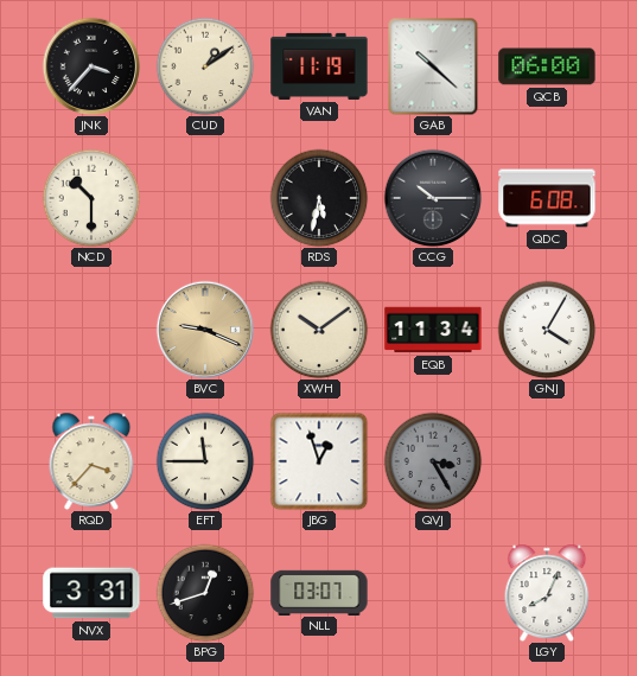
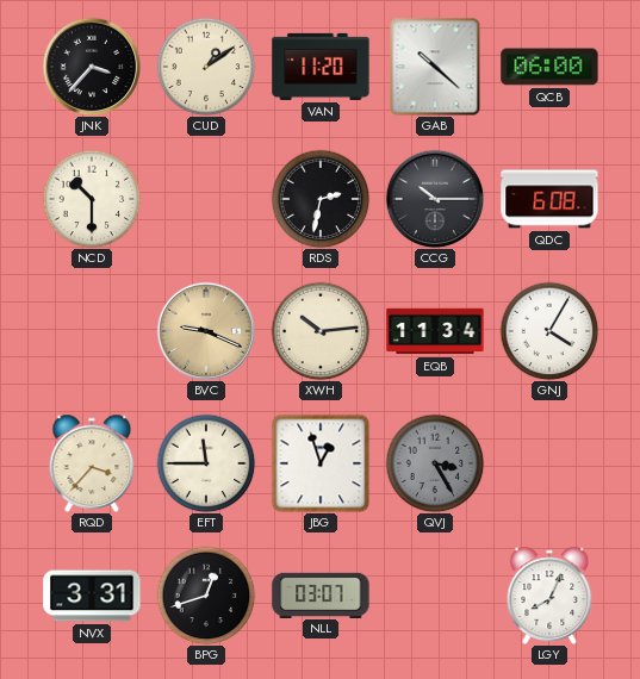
VAN: 11:19 -> 11:20 (321, 67)
RDS: 5:32 -> 2:32 (321, 199)
XWH: 10:09 -> 10:14 (321, 331)
